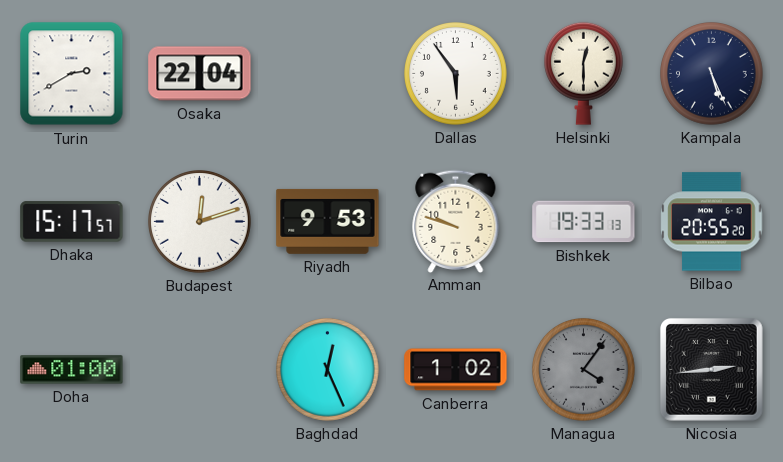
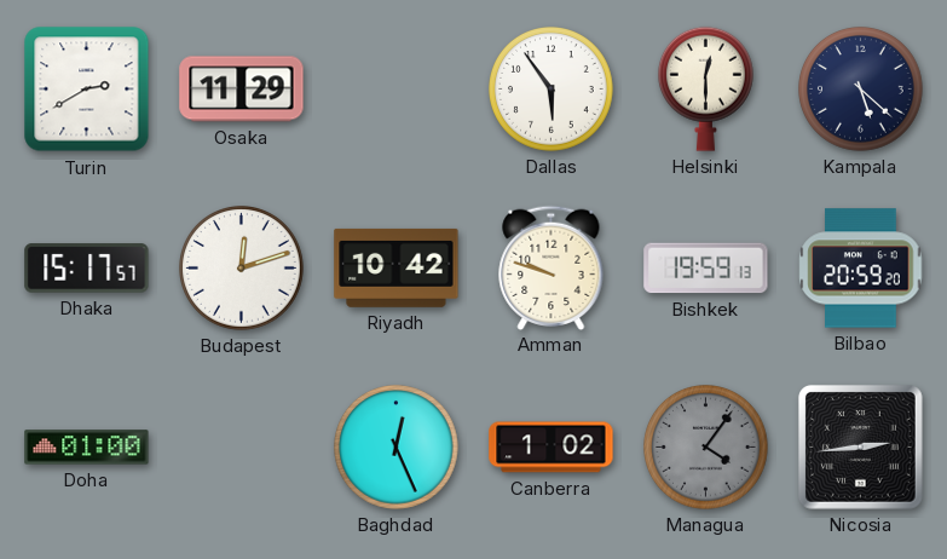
Osaka: 22:04 -> 11:29 (242, 90)
Kampala: 5:26 -> 5:22 (861, 90)
Riyadh: 9:53 -> 10:42 (397, 267)
Bishkek: 19:33 -> 19:59 (706, 269)
Bilbao: 20:55 -> 20:59 (861, 269)
